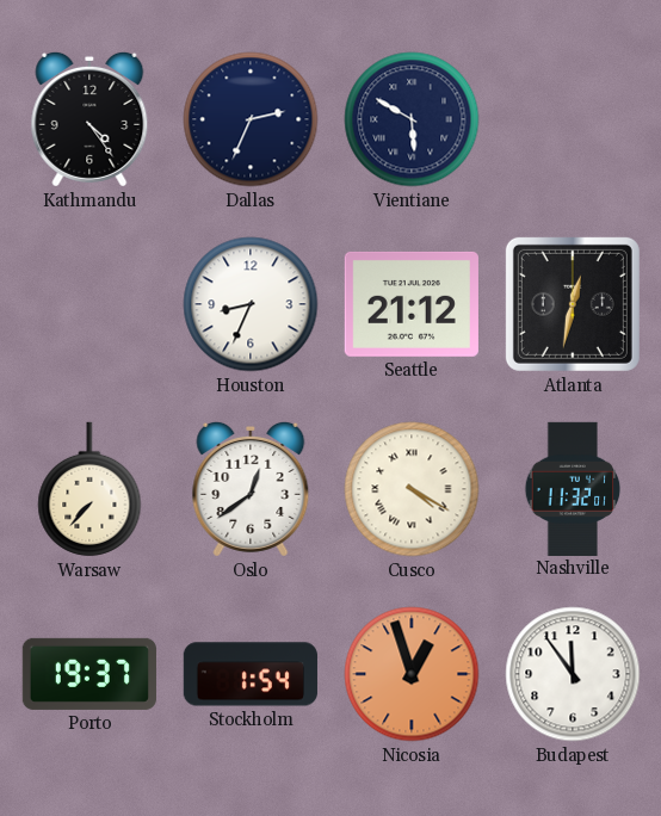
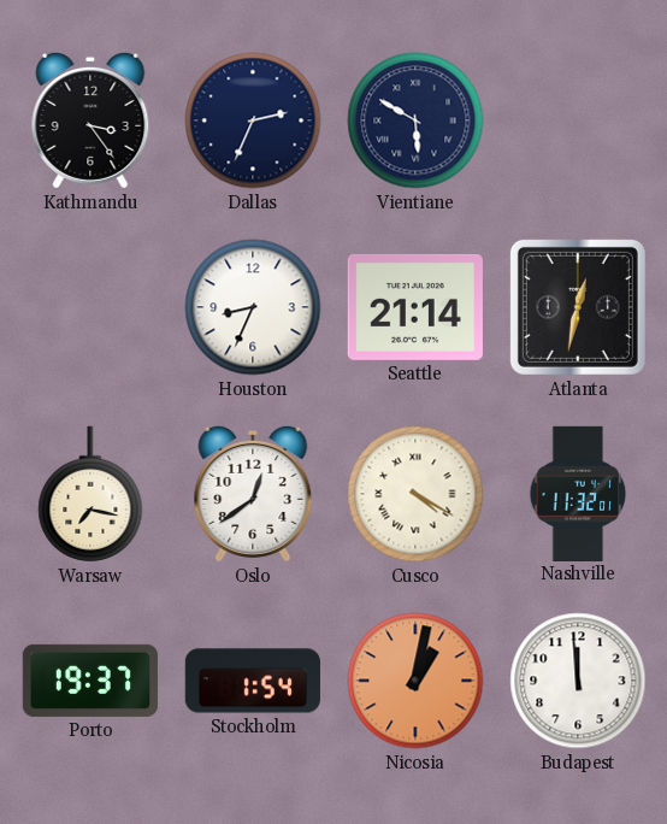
Kathmandu: 4:24 -> 3:24 (90, 120)
Seattle: 21:12 -> 21:14 (415, 307)
Warsaw: 7:37 -> 7:17 (90, 494)
Nicosia: 12:57 -> 1:02 (415, 681)
Budapest: 11:54 -> 11:59 (578, 681)
